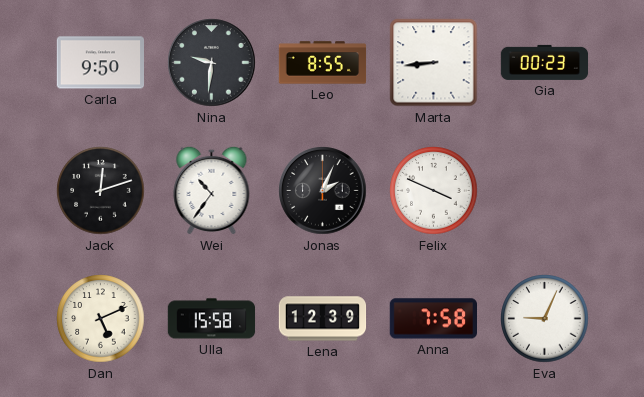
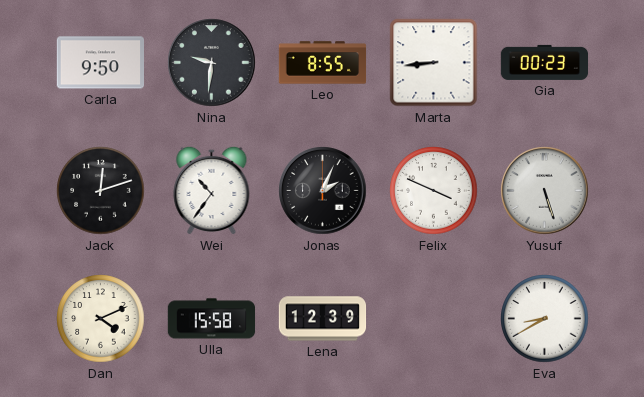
Yusuf: none -> 5:27 (545, 191)
Dan: 5:11 -> 4:11 (101, 319)
Anna: 7:58 -> none (433, 319)
Eva: 9:04 -> 8:40 (545, 319)
